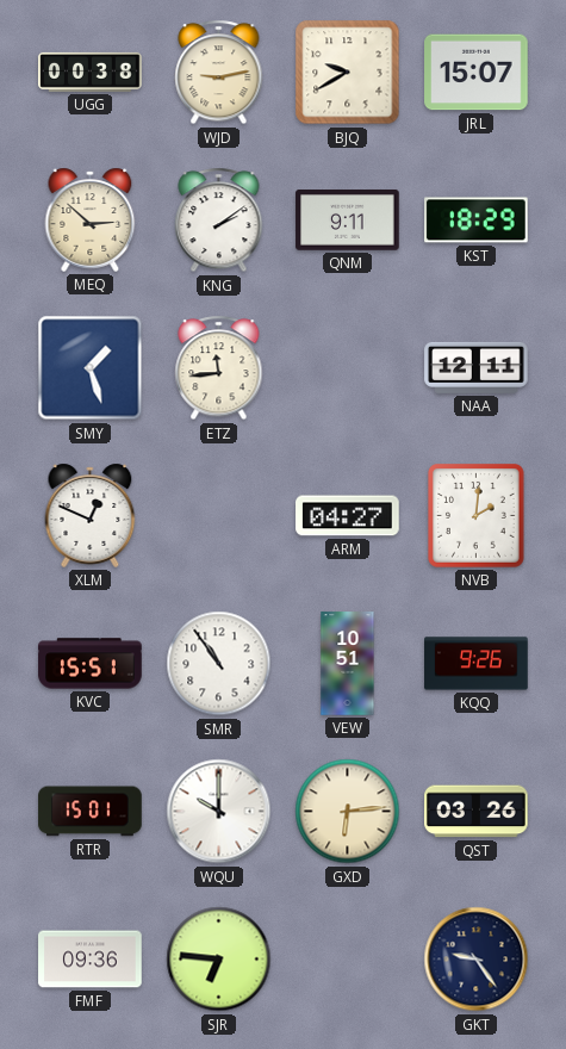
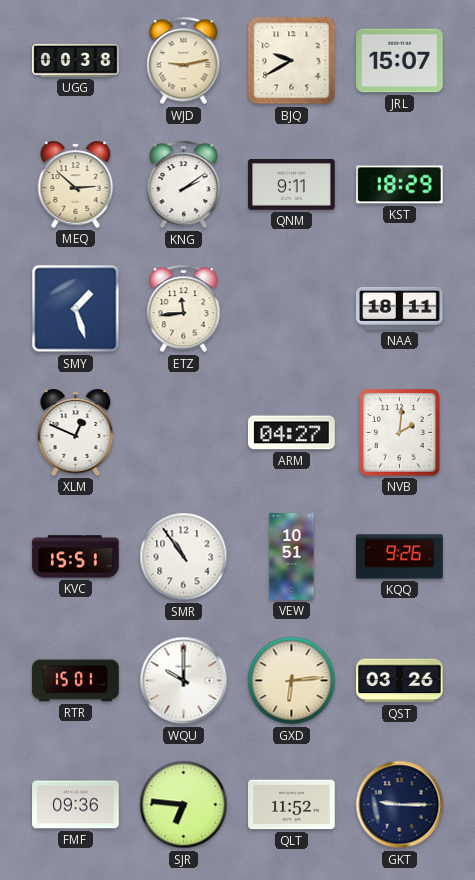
NAA: 12:11 -> 18:11 (400, 308)
QLT: none -> 11:52 (292, 805)
GKT: 9:24 -> 9:15 (400, 805)
